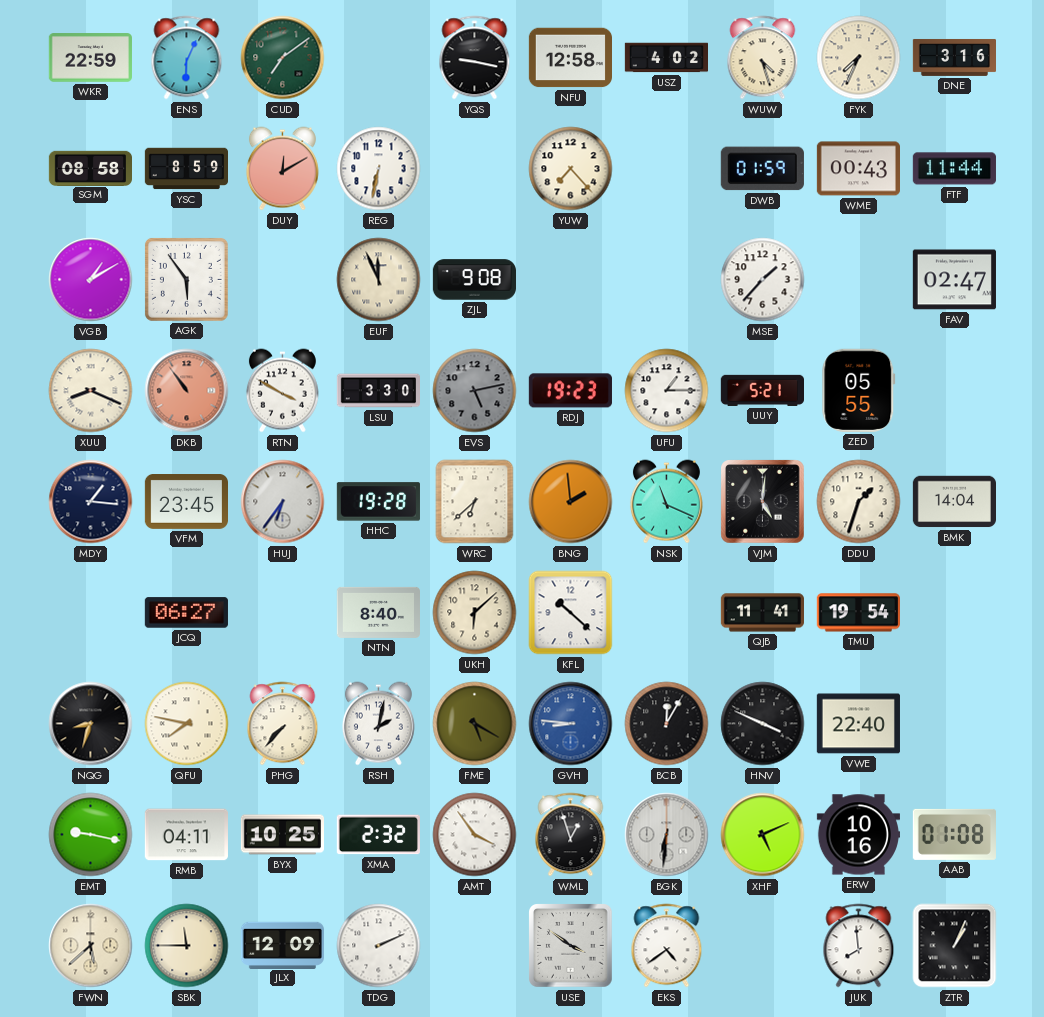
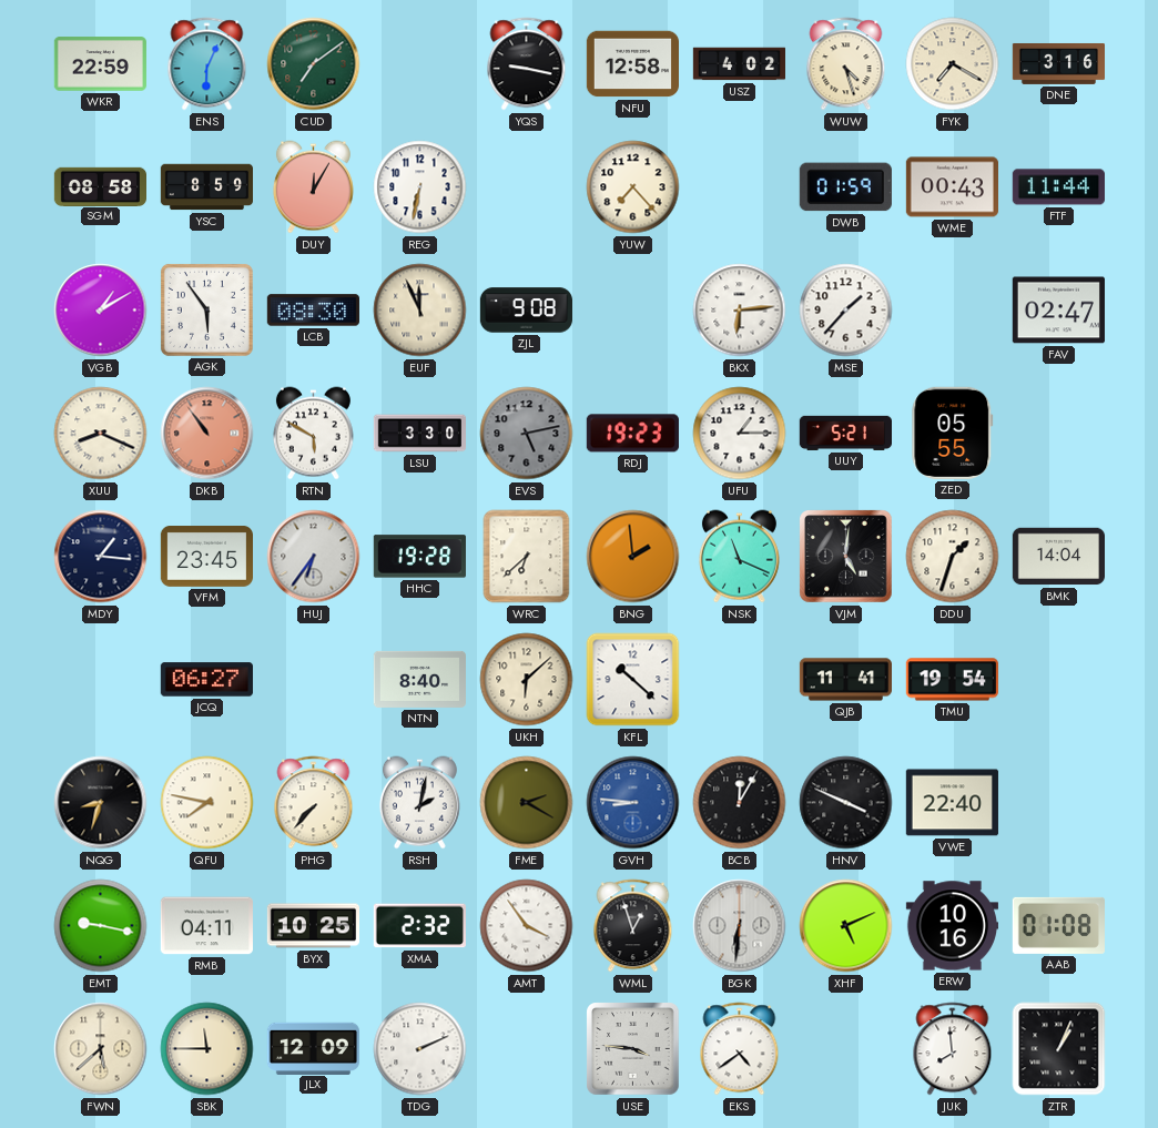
FYK: 7:34 -> 7:20 (953, 64)
DUY: 12:10 -> 12:05 (313, 187)
LCB: none -> 08:30 (313, 311)
BKX: none -> 6:14 (740, 311)
RTN: 3:50 -> 5:50 (313, 434)
FME: 5:20 -> 2:20 (527, 803)
USE: 3:51 -> 3:46 (633, 1049)
